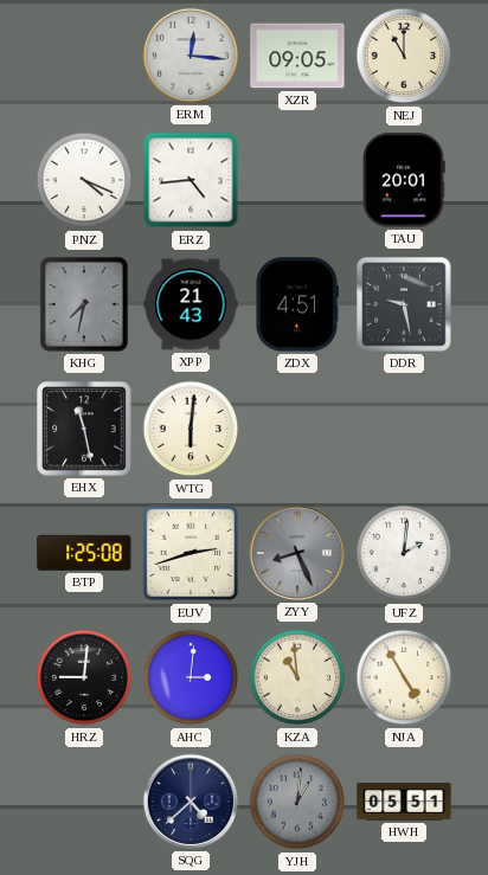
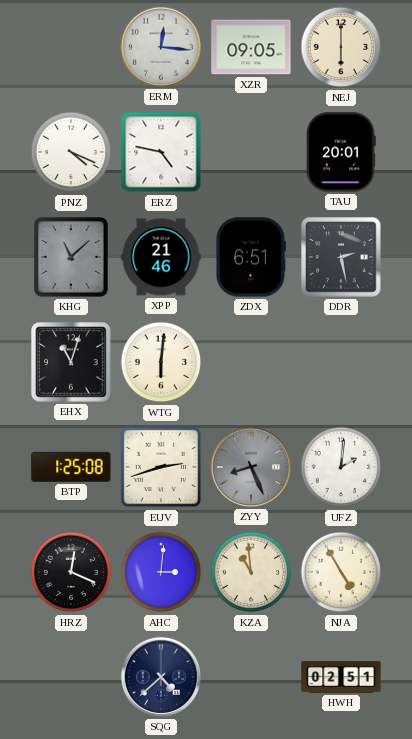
NEJ: 11:00 -> 6:00 (341, 47)
ERZ: 4:44 -> 4:47 (161, 152)
KHG: 7:32 -> 11:08 (72, 257)
XPP: 21:43 -> 21:46 (161, 257)
ZDX: 4:51 -> 6:51 (250, 257)
DDR: 9:28 -> 2:28 (341, 257)
EHX: 11:28 -> 11:03 (71, 362)
HRZ: 9:01 -> 12:19 (71, 572)
YJH: 1:01 -> none (297, 802)
HWH: 05:51 -> 02:51 (341, 677)
